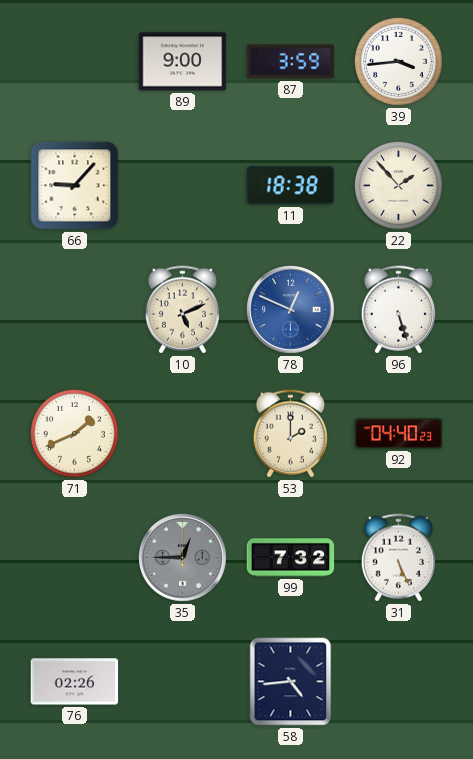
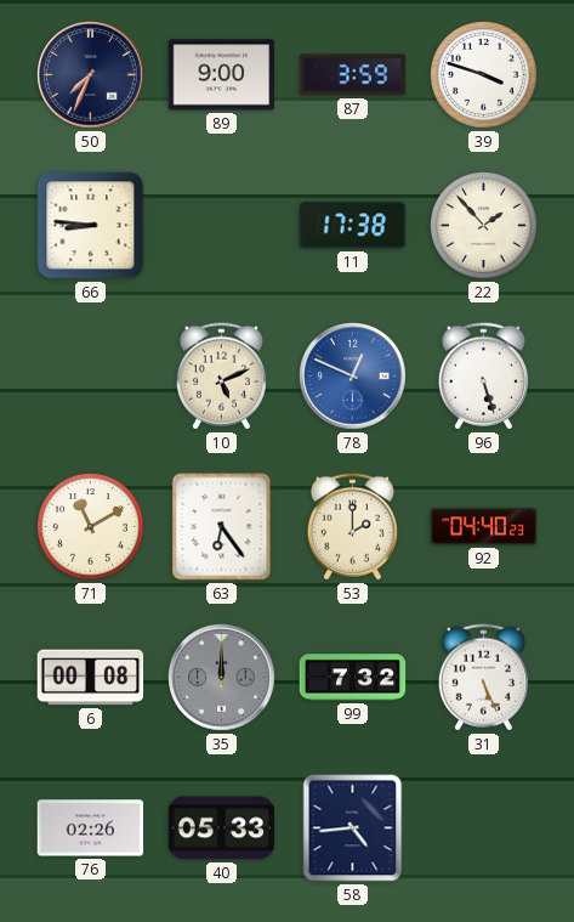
50: none -> 7:34 (91, 75)
39: 3:44 -> 3:48 (484, 75)
66: 9:07 -> 8:46 (91, 226)
11: 18:38 -> 17:38 (353, 226)
71: 1:41 -> 11:10 (91, 527)
63: none -> 6:24 (222, 527)
6: none -> 00:08 (91, 678)
35: 12:45 -> 12:00 (222, 678)
40: none -> 05:33 (222, 828)
